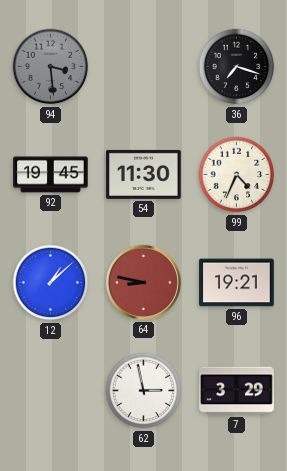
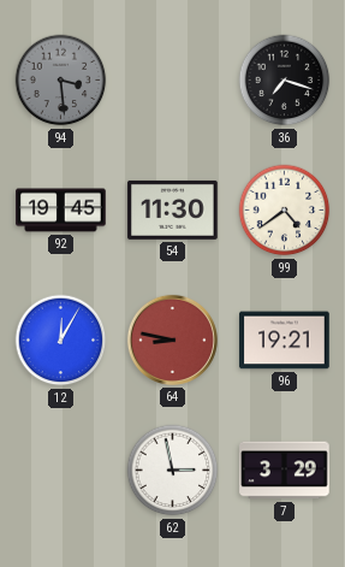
99: 4:34 -> 4:39 (285, 211)
12: 1:08 -> 12:05 (61, 341)
